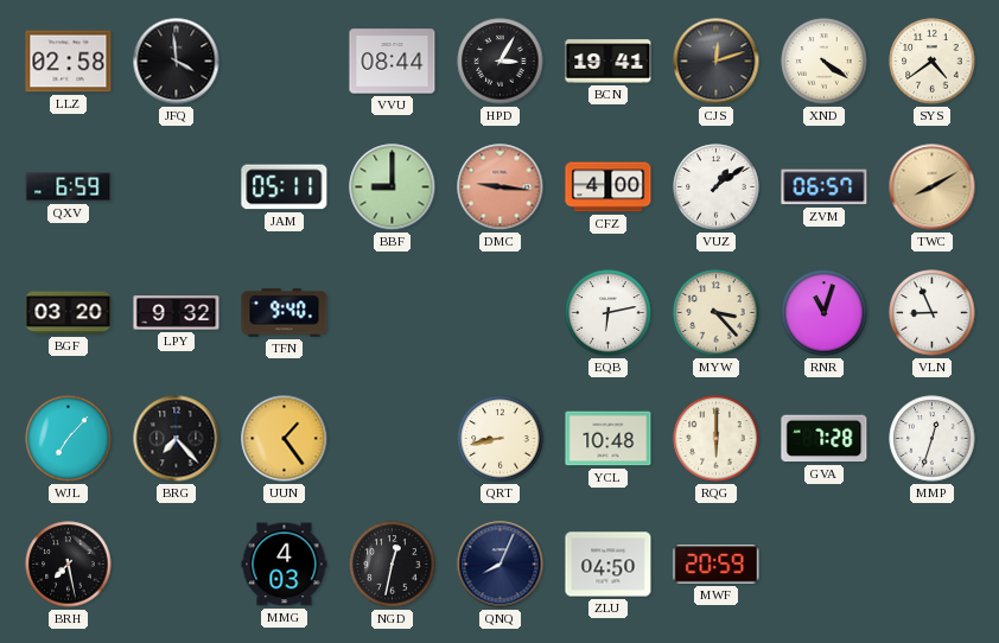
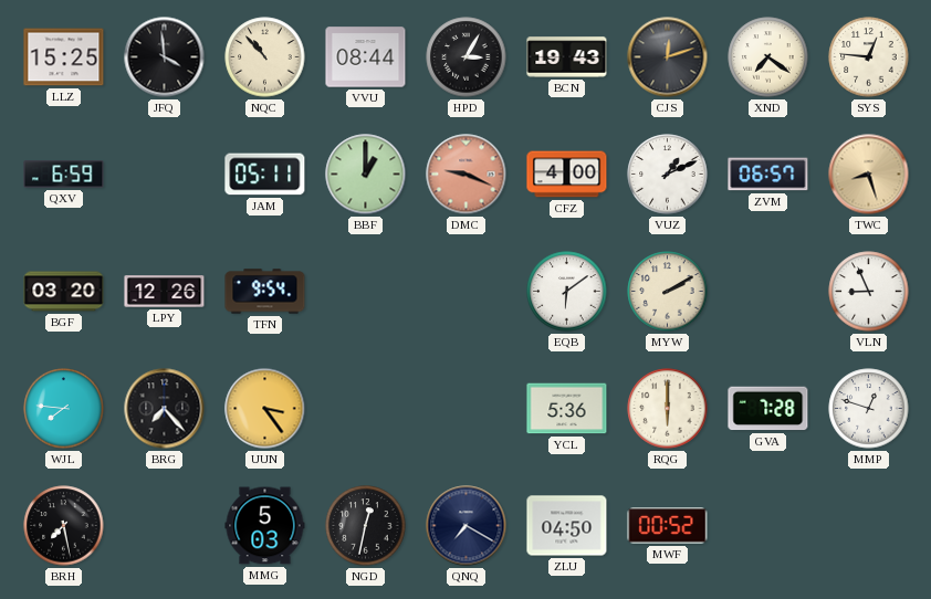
LLZ: 02:58 -> 15:25 (64, 57)
NQC: none -> 10:53 (265, 57)
BCN: 19:41 -> 19:43 (567, 57)
XND: 4:21 -> 7:21 (768, 57)
SYS: 4:39 -> 12:46 (869, 57)
BBF: 9:00 -> 1:00 (366, 175)
DMC: 9:16 -> 9:19 (467, 175)
VUZ: 1:09 -> 1:11 (668, 175)
TWC: 8:10 -> 8:27 (869, 175)
LPY: 9:32 -> 12:26 (165, 292)
TFN: 9:40 -> 9:54 (265, 292)
EQB: 6:13 -> 6:09 (567, 292)
MYW: 3:23 -> 2:10 (668, 292)
RNR: 11:03 -> none (825, 313)
WJL: 7:07 -> 7:46 (64, 409)
UUN: 1:24 -> 3:24 (265, 409)
QRT: 8:43 -> none (501, 439)
YCL: 10:48 -> 5:36 (567, 409)
MMP: 12:33 -> 12:48 (869, 409)
MMG: 4:03 -> 5:03 (265, 526)
QNQ: 8:04 -> 7:20 (467, 526)
MWF: 20:59 -> 00:52 (668, 526)
